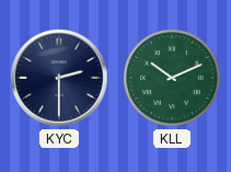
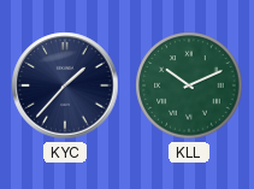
KYC: 2:30 -> 1:37 (65, 85)
